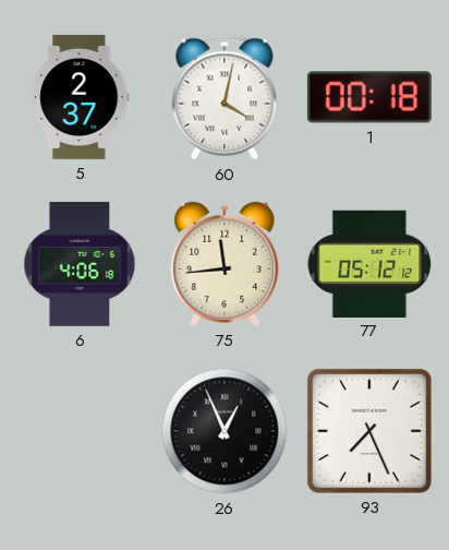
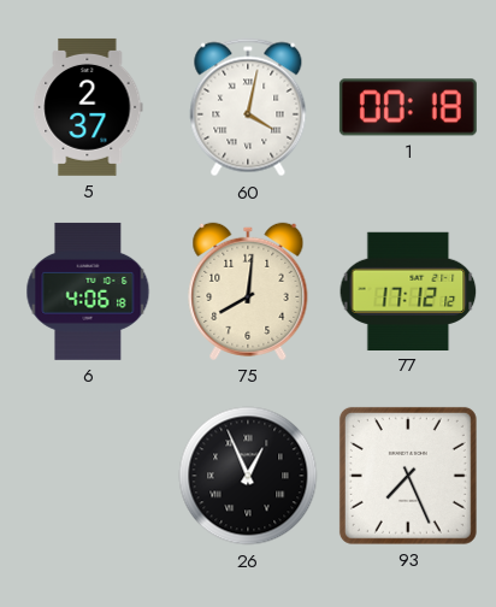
75: 11:44 -> 8:01 (248, 291)
77: 05:12 -> 17:12 (408, 290)
